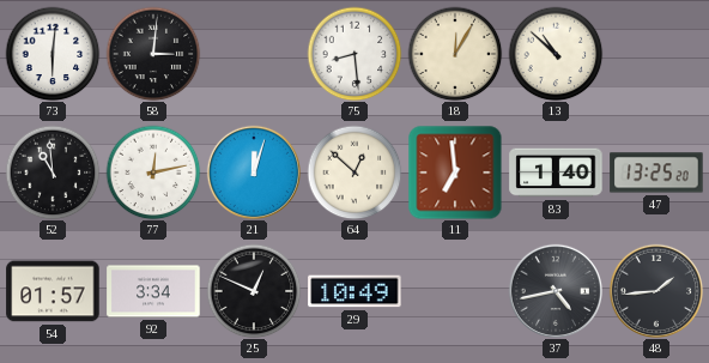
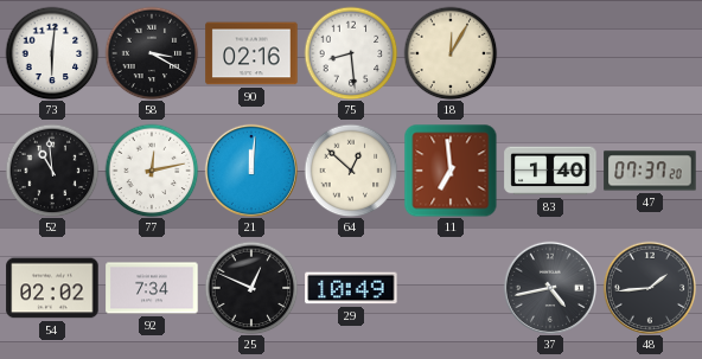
58: 3:01 -> 3:20 (152, 53)
90: none -> 02:16 (251, 53)
13: 10:52 -> none (556, 54)
21: 12:03 -> 12:01 (250, 169)
47: 13:25 -> 07:37 (650, 171)
54: 01:57 -> 02:02 (52, 288)
92: 3:34 -> 7:34 (152, 288)
